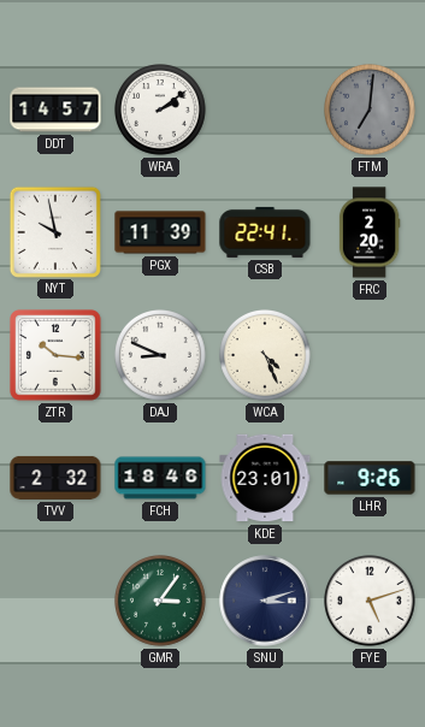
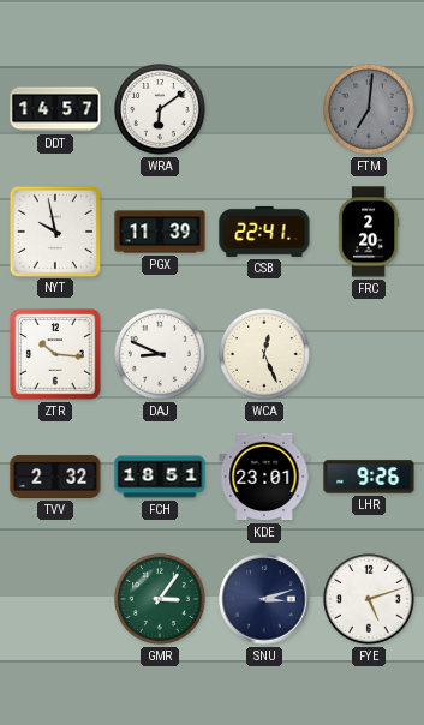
WRA: 2:09 -> 6:09 (161, 110)
WCA: 4:26 -> 12:26 (265, 355)
FCH: 18:46 -> 18:51 (160, 477)
